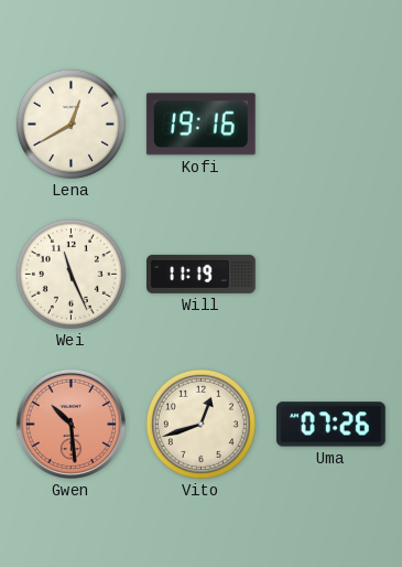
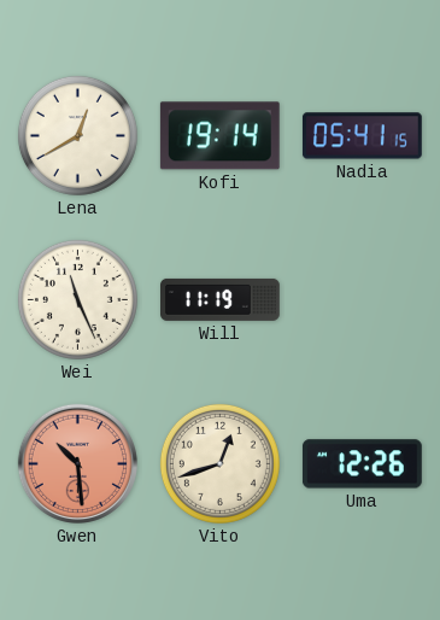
Kofi: 19:16 -> 19:14 (219, 136)
Nadia: none -> 05:41 (362, 136)
Uma: 07:26 -> 12:26 (362, 464)
